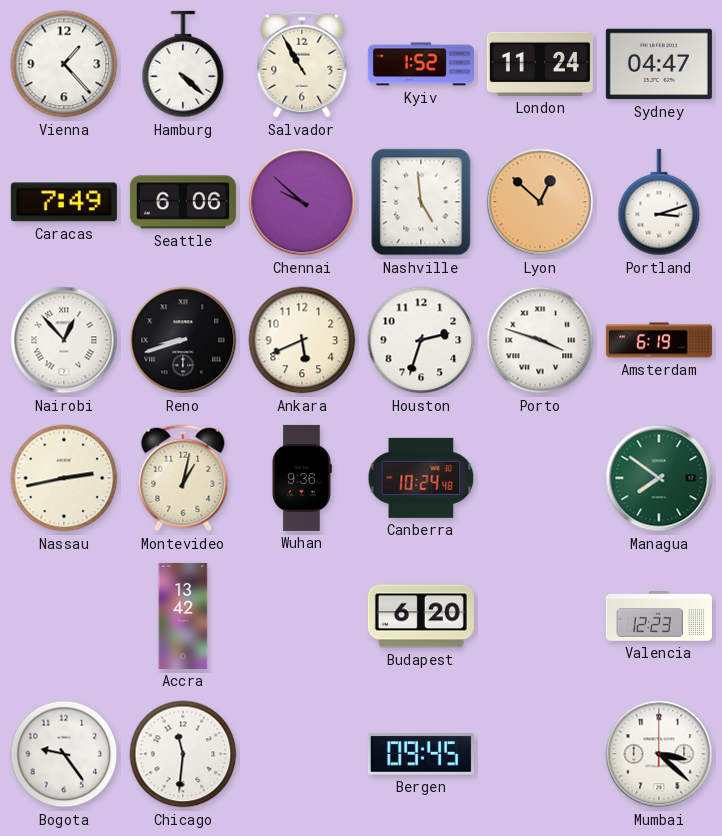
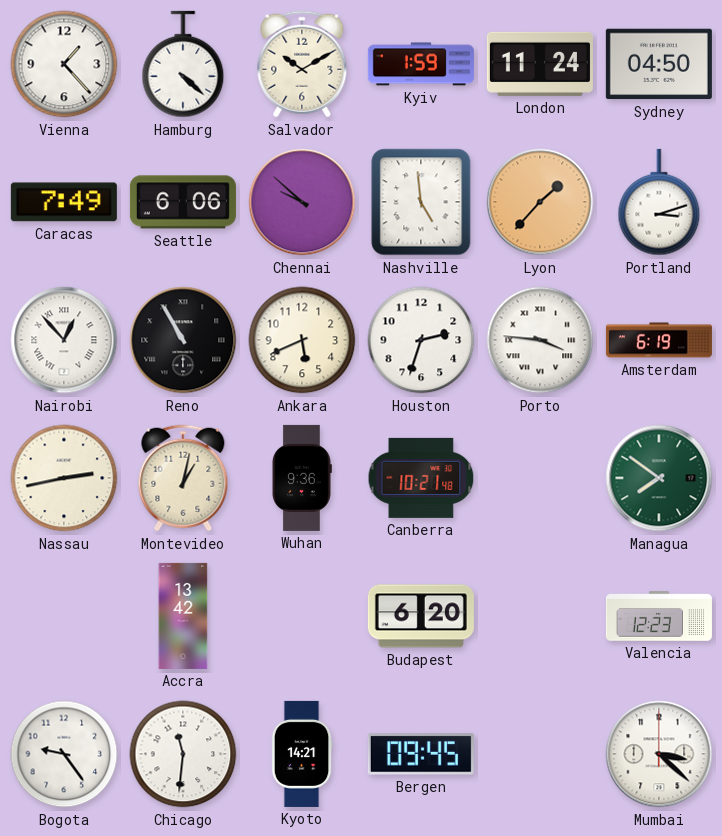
Salvador: 10:55 -> 10:10 (302, 64)
Kyiv: 1:52 -> 1:59 (421, 64)
Sydney: 04:47 -> 04:50 (659, 64)
Lyon: 12:52 -> 1:37 (540, 202)
Reno: 8:42 -> 10:55 (183, 340)
Porto: 3:48 -> 3:46 (540, 340)
Canberra: 10:24 -> 10:21 (421, 478)
Kyoto: none -> 14:21 (302, 754)
